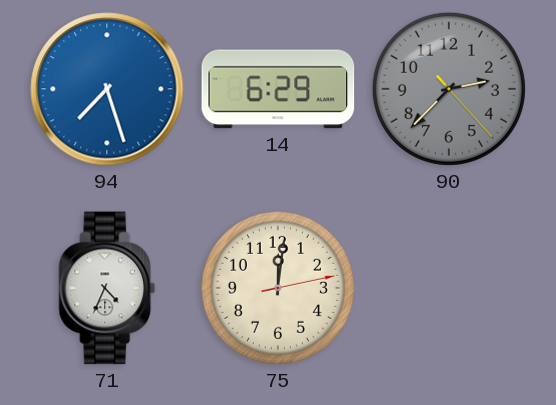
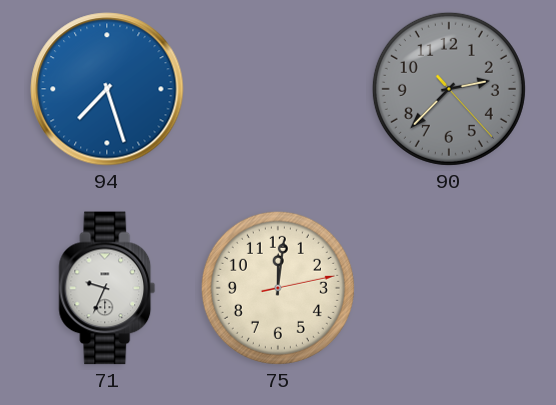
14: 6:29 -> none (278, 89)
71: 4:34 -> 9:34 (107, 288)
